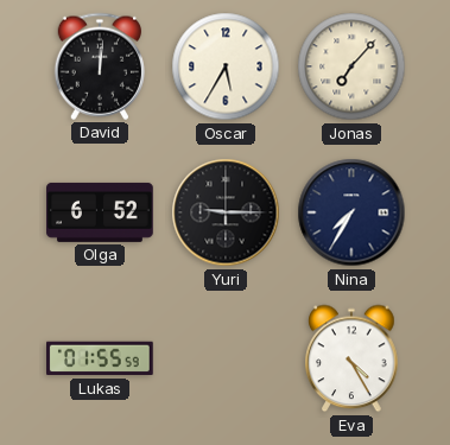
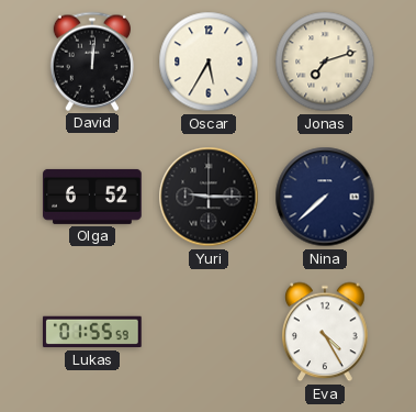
Jonas: 7:07 -> 7:12 (325, 62)
Nina: 7:35 -> 7:38 (325, 197)
